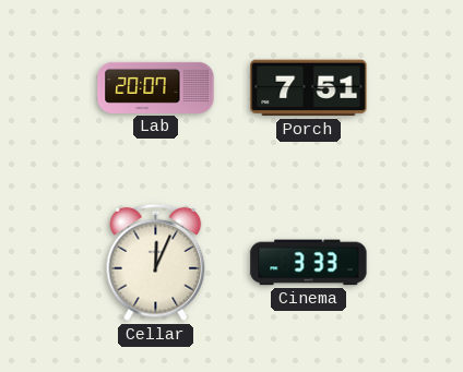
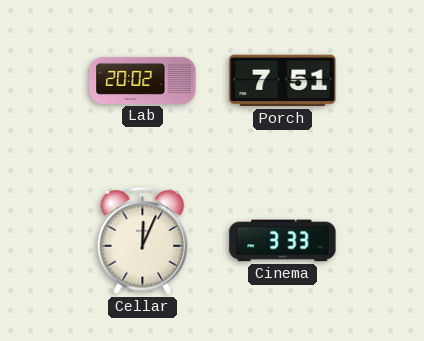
Lab: 20:07 -> 20:02 (143, 80)
